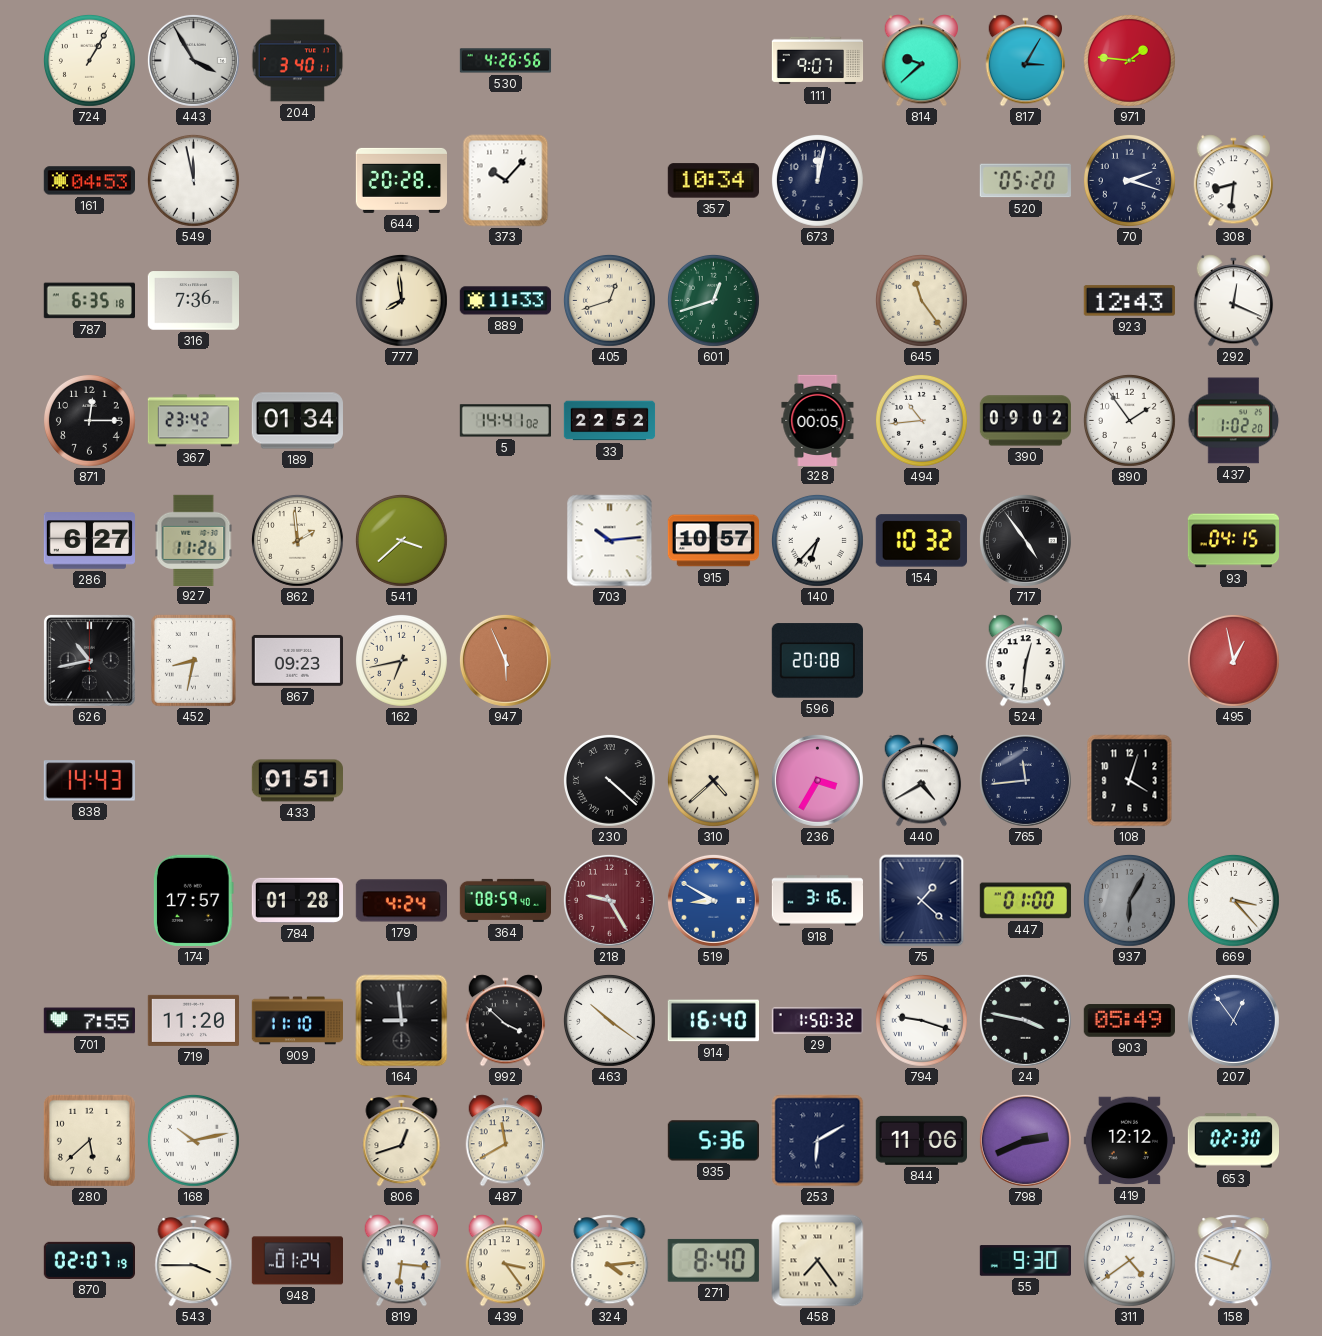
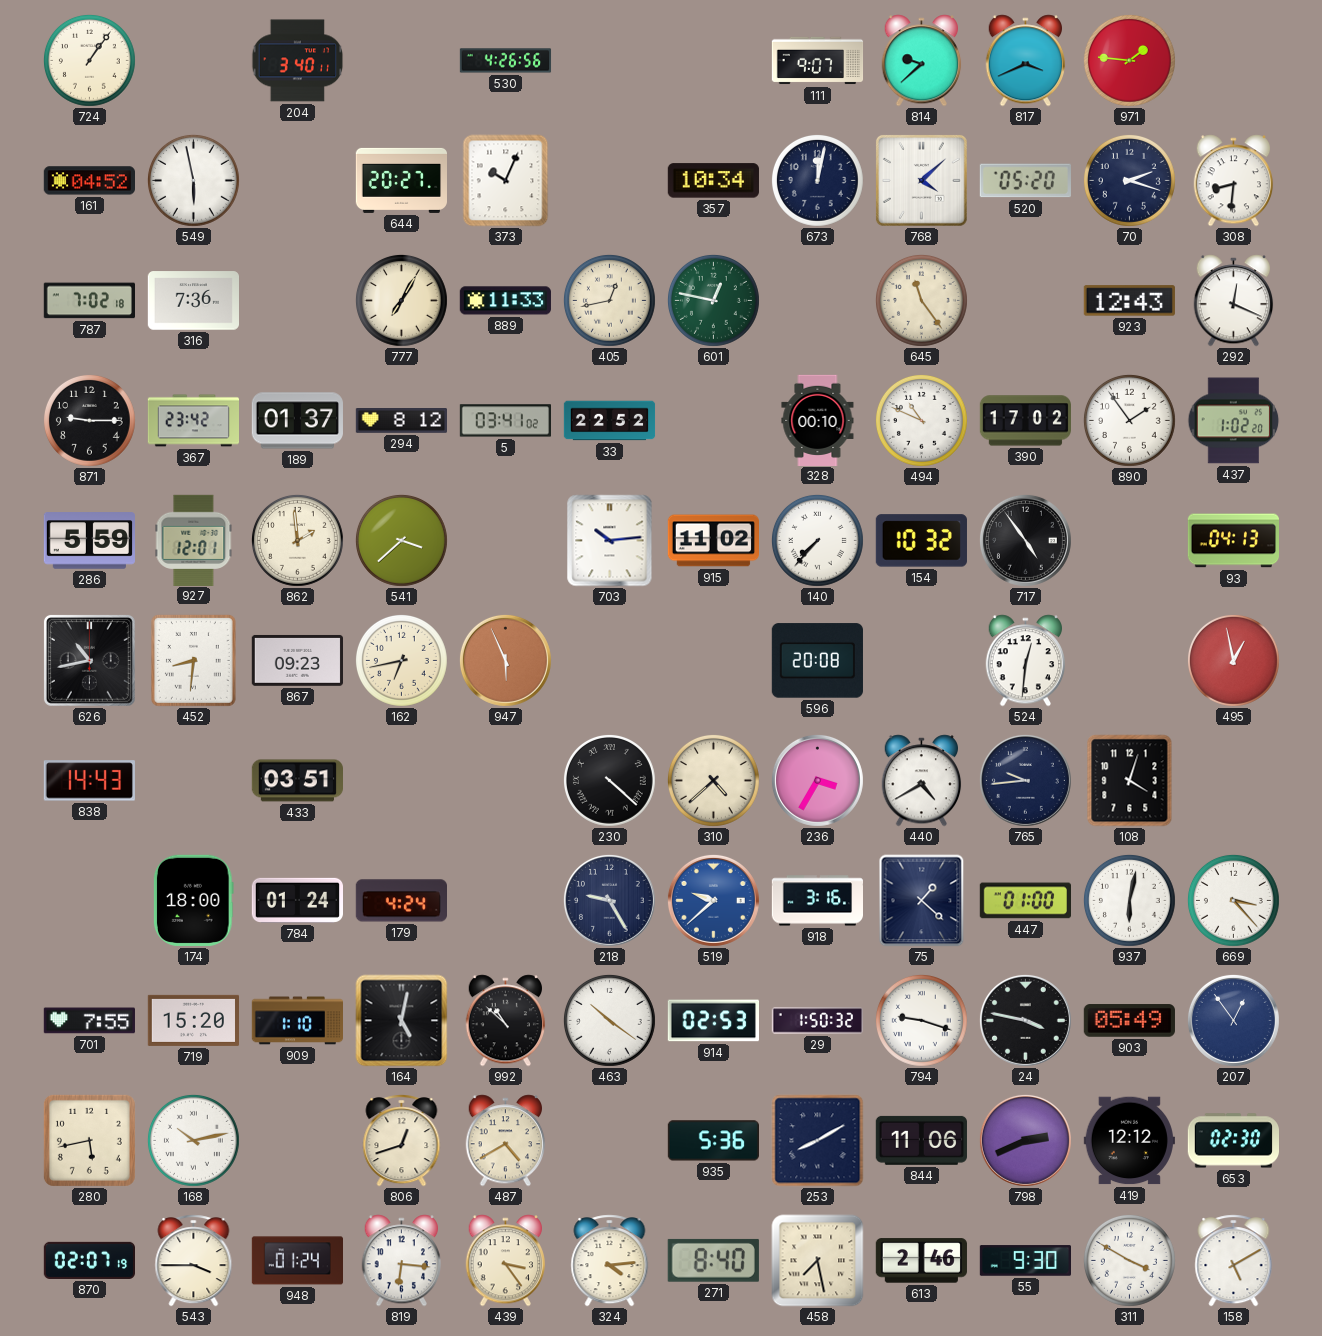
724: 1:05 -> 1:06 (89, 60)
443: 3:55 -> none (193, 60)
817: 3:05 -> 3:41 (1026, 61)
161: 04:53 -> 04:52 (89, 181)
549: 11:58 -> 5:58 (193, 180)
644: 20:28 -> 20:27 (401, 180)
373: 10:07 -> 10:04 (506, 181)
768: none -> 4:08 (921, 180)
787: 6:35 -> 7:02 (89, 301)
777: 7:59 -> 7:05 (401, 300)
405: 12:42 -> 12:43 (609, 300)
601: 12:42 -> 12:47 (713, 300)
871: 12:15 -> 9:15 (89, 420)
189: 01:34 -> 01:37 (297, 421)
294: none -> 8:12 (401, 421)
5: 14:41 -> 03:41 (505, 421)
328: 00:05 -> 00:10 (818, 420)
494: 10:44 -> 10:49 (921, 420)
390: 09:02 -> 17:02 (1025, 421)
286: 6:27 -> 5:59 (89, 541)
927: 11:26 -> 12:01 (194, 540)
915: 10:57 -> 11:02 (713, 541)
140: 6:37 -> 7:37 (817, 540)
93: 04:15 -> 04:13 (1233, 541)
452: 8:32 -> 8:31 (193, 661)
433: 01:51 -> 03:51 (297, 781)
765: 11:44 -> 9:44 (1025, 780)
174: 17:57 -> 18:00 (193, 900)
784: 01:28 -> 01:24 (297, 900)
364: 08:59 -> none (505, 900)
218 dial: burgundy -> navy (609, 900)
519: 8:50 -> 9:38 (713, 900)
937: 6:05 -> 6:02 (1129, 900)
937 dial: grey -> white (1129, 900)
719: 11:20 -> 15:20 (193, 1020)
909: 11:10 -> 1:10 (298, 1021)
164: 8:59 -> 5:02 (402, 1021)
992: 3:52 -> 10:52 (506, 1021)
914: 16:40 -> 02:53 (713, 1021)
280: 5:38 -> 5:43 (89, 1140)
487: 11:40 -> 4:40 (506, 1141)
253: 6:10 -> 8:10 (818, 1141)
458: 7:24 -> 7:28 (818, 1261)
613: none -> 2:46 (921, 1261)
311: 4:39 -> 3:50 (1129, 1260)
158: 12:48 -> 5:10 (1234, 1261)
